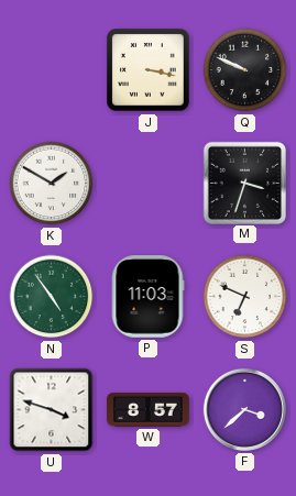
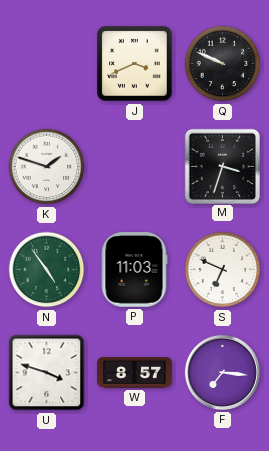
J: 3:17 -> 3:41 (135, 64)
K: 1:50 -> 1:48 (47, 167)
F: 3:38 -> 7:16 (222, 372)
